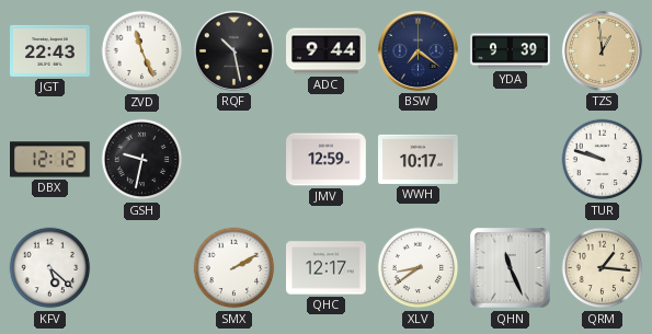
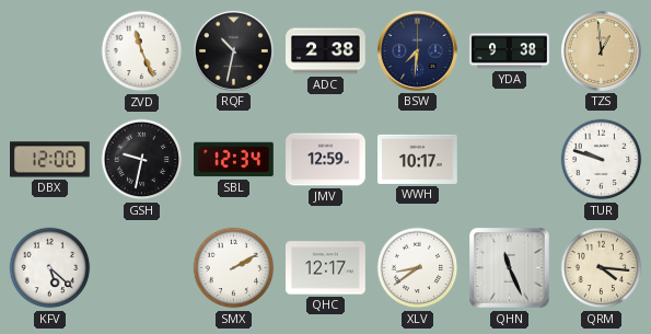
JGT: 22:43 -> none (50, 50)
RQF: 10:28 -> 10:32 (233, 50)
ADC: 9:44 -> 2:38 (326, 51)
BSW: 7:21 -> 7:31 (417, 50)
YDA: 9:39 -> 9:38 (510, 51)
DBX: 12:12 -> 12:00 (50, 160)
SBL: none -> 12:34 (234, 160)
QRM: 1:16 -> 4:16 (602, 268)
